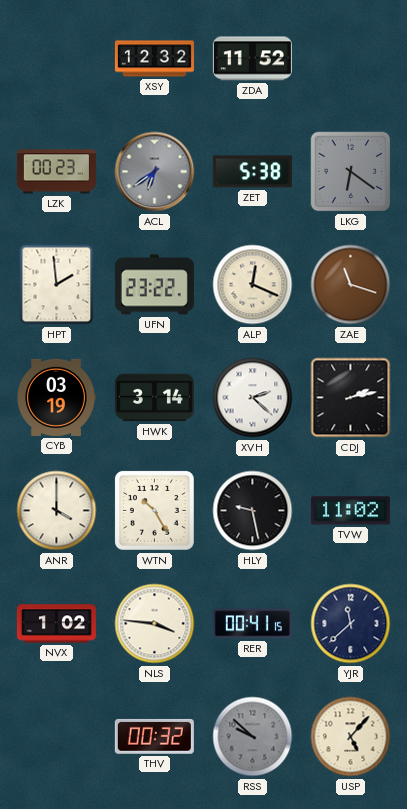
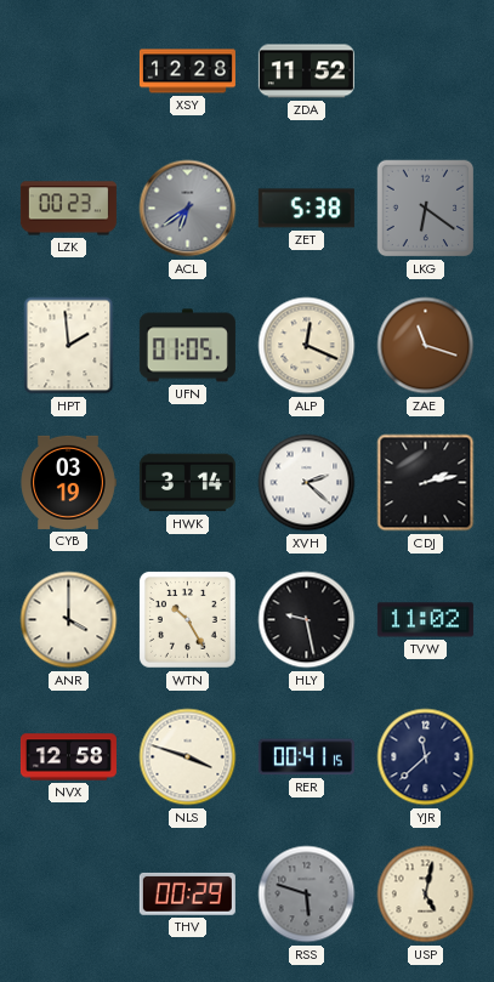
XSY: 12:32 -> 12:28 (187, 72)
UFN: 23:22 -> 01:05 (187, 346)
NVX: 1:02 -> 12:58 (68, 757)
NLS: 3:46 -> 3:48 (188, 757)
THV: 00:32 -> 00:29 (187, 893)
RSS: 9:52 -> 5:48 (307, 895)
USP: 5:07 -> 5:02 (426, 895)
